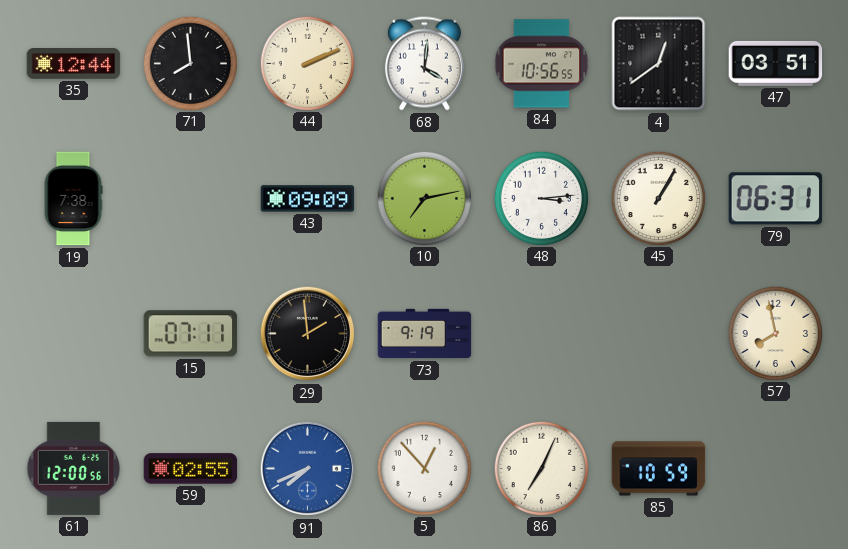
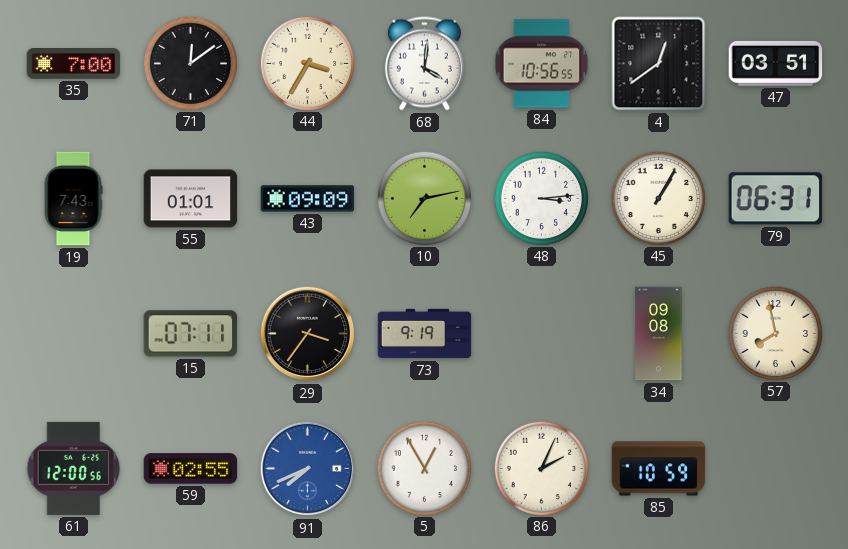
35: 12:44 -> 7:00 (74, 64)
71: 7:59 -> 12:09 (190, 63)
44: 2:11 -> 3:35 (307, 63)
19: 7:38 -> 7:43 (73, 199)
55: none -> 01:01 (191, 199)
29: 1:59 -> 3:36 (308, 334)
34: none -> 09:08 (659, 334)
5: 12:53 -> 12:55 (424, 468)
86: 7:04 -> 2:04 (541, 468)
